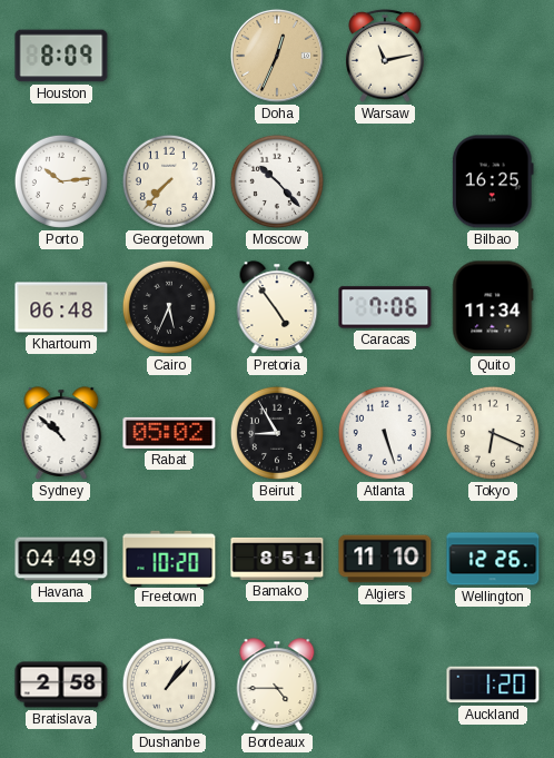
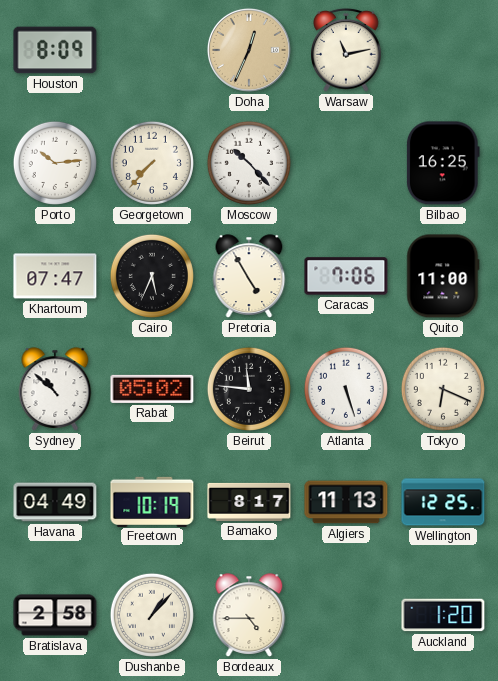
Khartoum: 06:48 -> 07:47 (55, 276)
Pretoria: 4:54 -> 4:55 (249, 276)
Quito: 11:34 -> 11:00 (443, 276)
Beirut: 8:55 -> 11:46 (249, 389)
Freetown: 10:20 -> 10:19 (152, 501)
Bamako: 8:51 -> 8:17 (249, 502)
Algiers: 11:10 -> 11:13 (346, 502)
Wellington: 12:26 -> 12:25 (443, 502)
